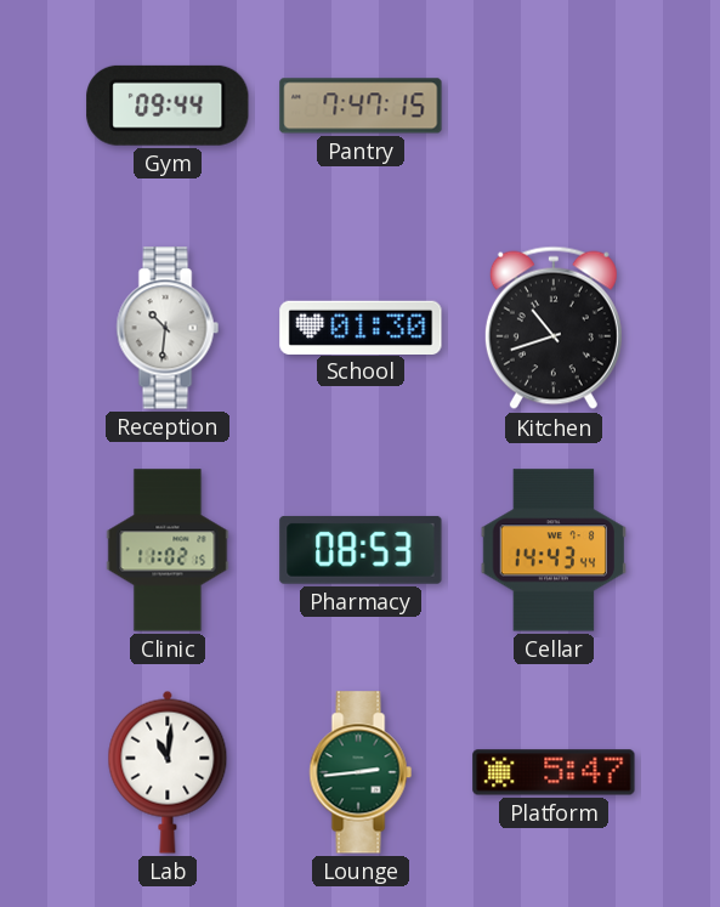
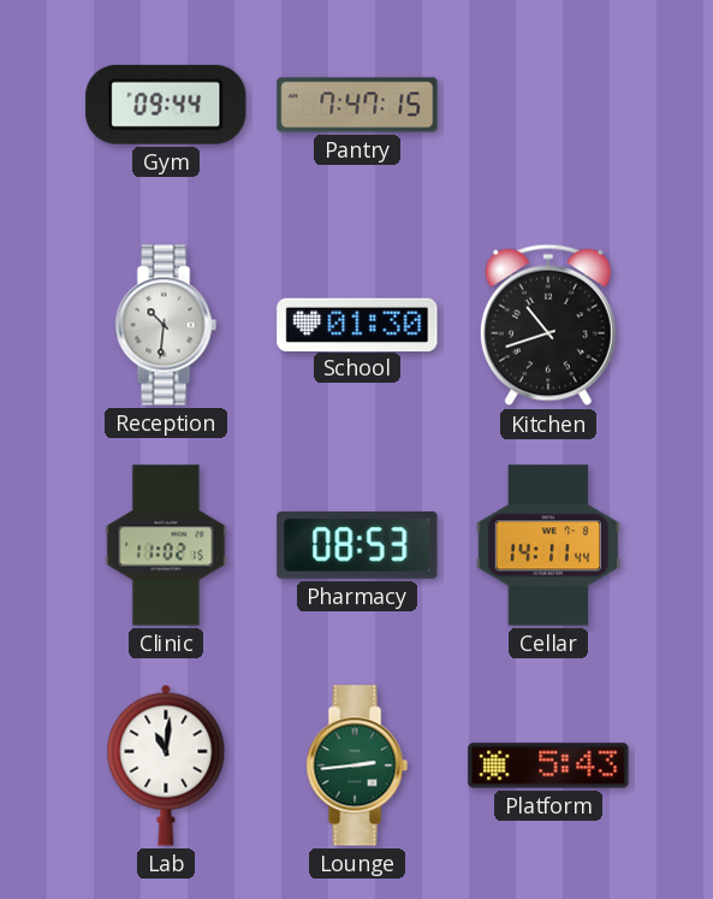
Cellar: 14:43 -> 14:11 (547, 545)
Platform: 5:47 -> 5:43 (548, 765)
